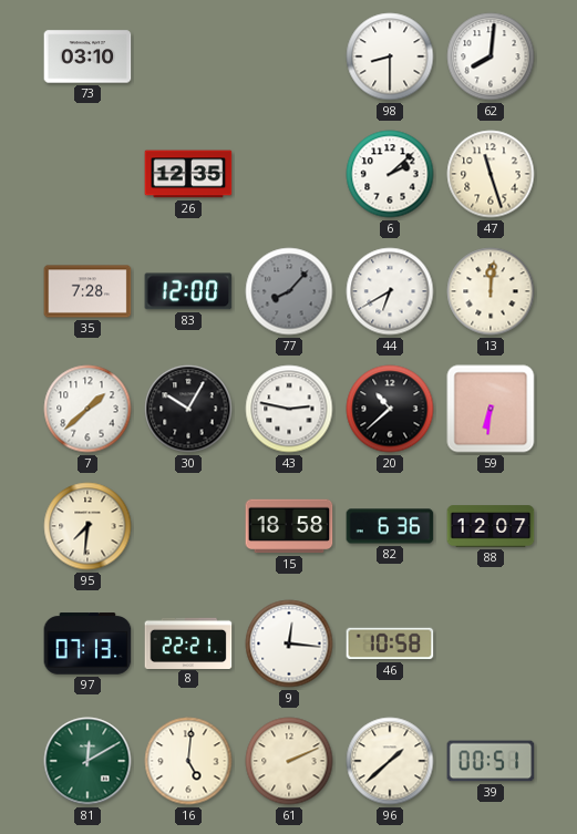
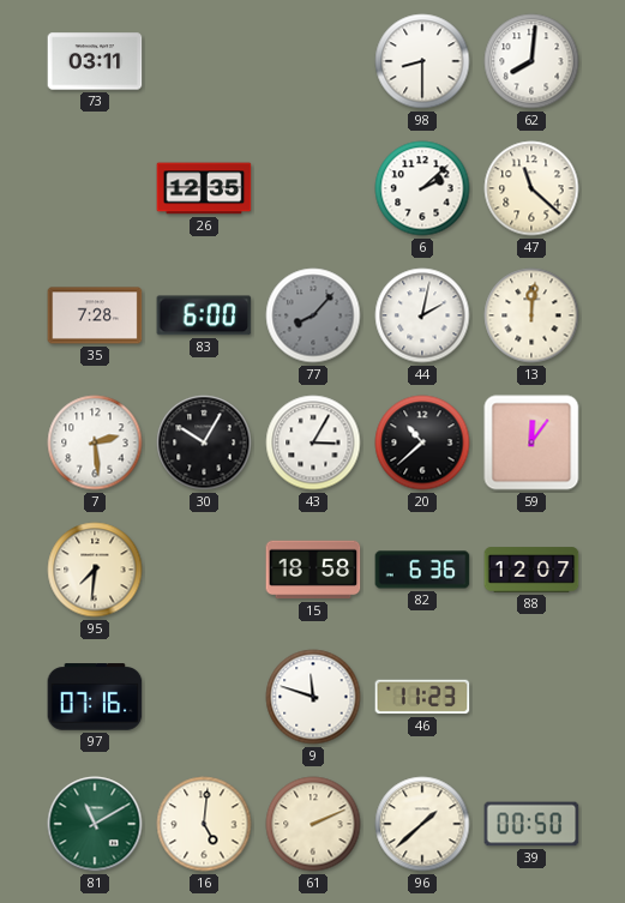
73: 03:10 -> 03:11 (95, 61)
47: 11:27 -> 11:22 (531, 188)
83: 12:00 -> 6:00 (204, 315)
44: 6:40 -> 2:02 (422, 315)
7: 1:38 -> 2:29 (95, 443)
43: 2:47 -> 3:05 (313, 443)
59: 6:31 -> 12:06 (531, 443)
97: 07:13 -> 07:16 (95, 697)
8: 22:21 -> none (188, 642)
9: 12:16 -> 11:48 (313, 697)
46: 10:58 -> 11:23 (422, 697)
81: 12:10 -> 11:10 (95, 824)
39: 00:51 -> 00:50 (531, 824)
